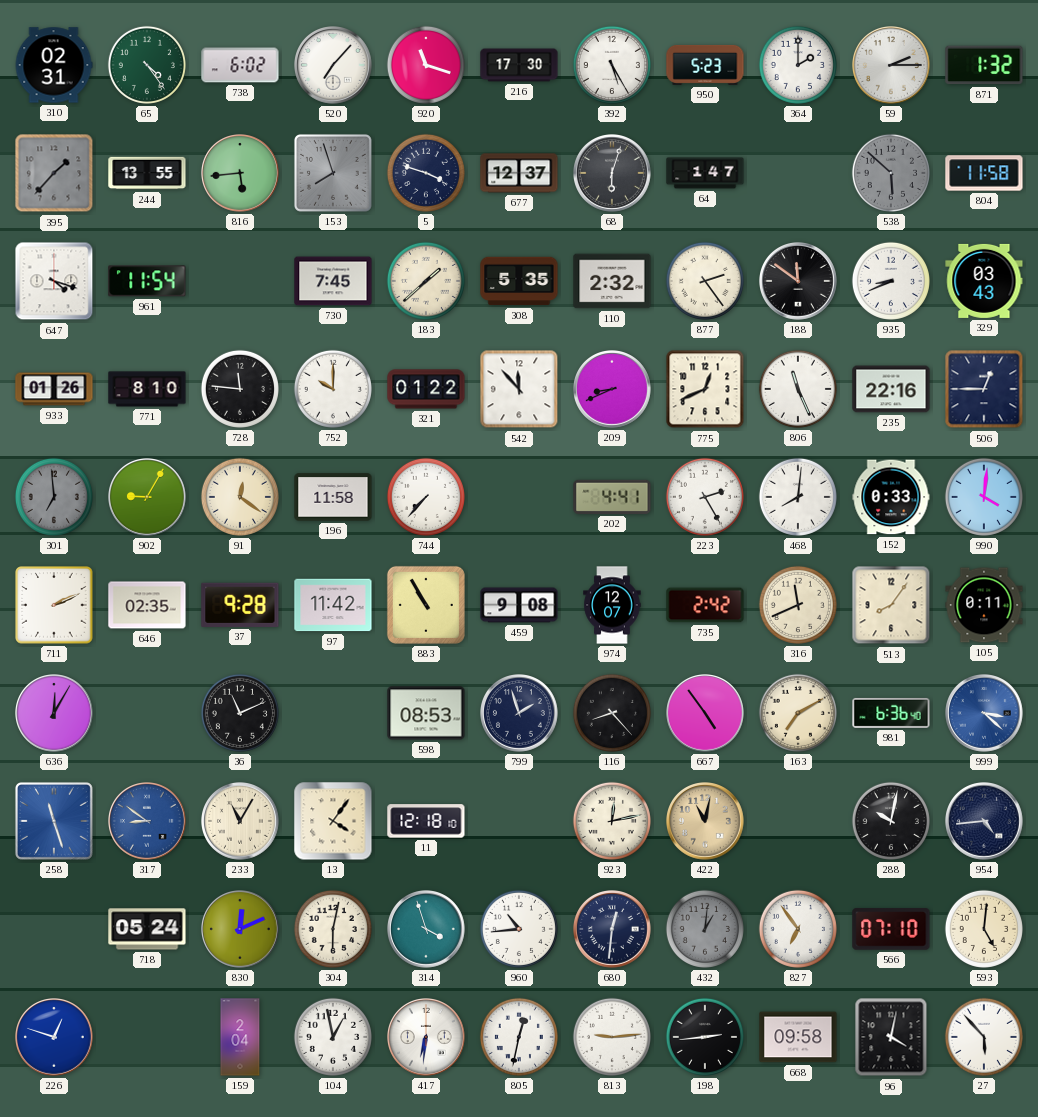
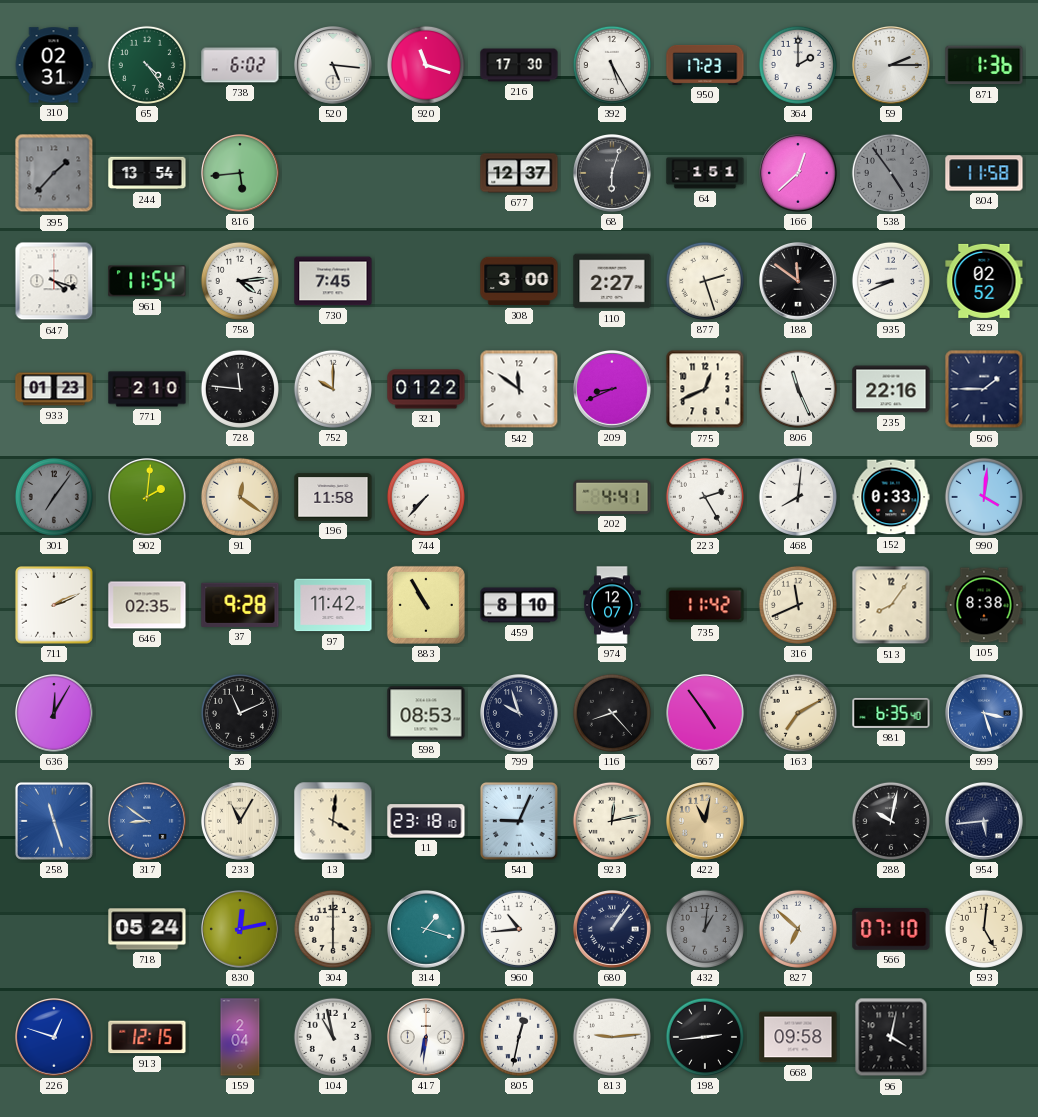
520: 7:07 -> 5:16 (334, 66)
950: 5:23 -> 17:23 (705, 65)
871: 1:32 -> 1:36 (984, 65)
244: 13:55 -> 13:54 (147, 173)
153: 7:57 -> none (333, 173)
5: 3:48 -> none (426, 173)
64: 1:47 -> 1:51 (705, 173)
166: none -> 12:38 (799, 174)
538: 5:52 -> 4:54 (891, 173)
758: none -> 4:14 (240, 281)
183: 1:38 -> none (426, 281)
308: 5:35 -> 3:00 (519, 281)
110: 2:32 -> 2:27 (612, 281)
877: 2:24 -> 2:27 (705, 281)
329: 03:43 -> 02:52 (984, 281)
933: 01:26 -> 01:23 (54, 389)
771: 8:10 -> 2:10 (147, 389)
542: 11:53 -> 11:51 (519, 389)
506: 12:45 -> 1:45 (984, 389)
301: 6:59 -> 7:06 (54, 497)
902: 9:05 -> 2:01 (148, 498)
459: 9:08 -> 8:10 (519, 605)
735: 2:42 -> 11:42 (705, 605)
105: 0:11 -> 8:38 (984, 605)
799: 1:57 -> 9:57 (520, 714)
981: 6:36 -> 6:35 (891, 713)
999: 3:22 -> 3:27 (985, 714)
13: 4:06 -> 4:01 (333, 821)
11: 12:18 -> 23:18 (426, 821)
541: none -> 9:04 (519, 821)
954: 4:44 -> 5:44 (985, 822)
830: 12:11 -> 12:13 (241, 930)
304: 6:02 -> 6:00 (333, 929)
314: 3:57 -> 1:18 (427, 930)
680: 12:31 -> 1:06 (613, 930)
827: 6:54 -> 6:52 (798, 929)
913: none -> 12:15 (147, 1037)
104: 12:58 -> 10:58 (333, 1037)
27: 5:53 -> none (984, 1037)
